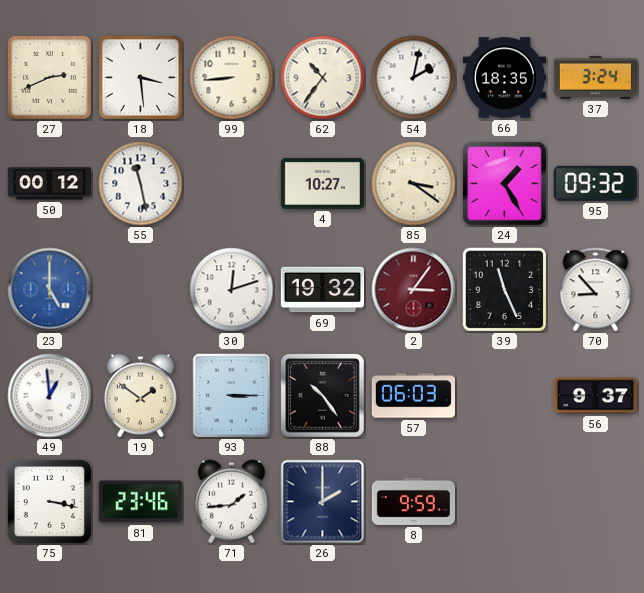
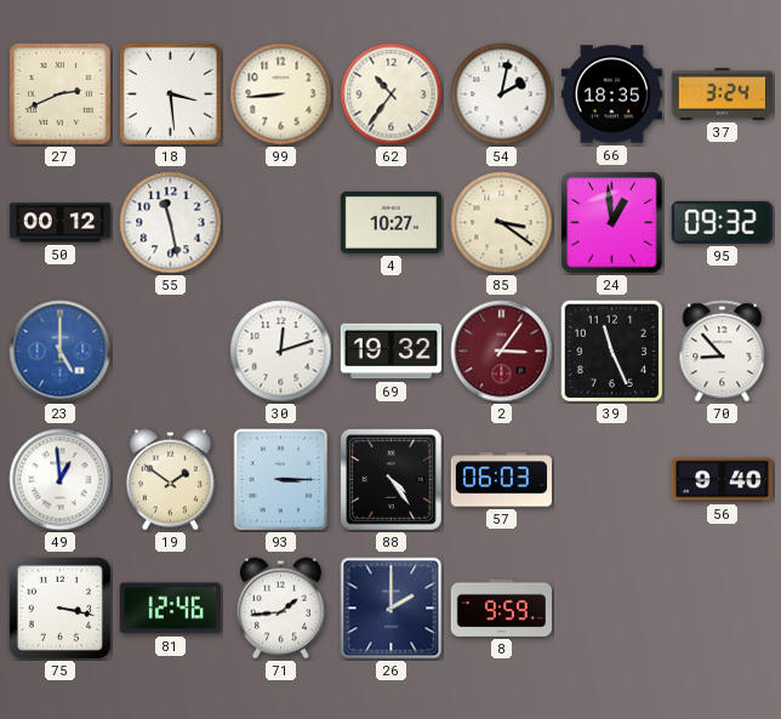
24: 1:25 -> 12:59 (612, 223)
88: 10:24 -> 4:24 (392, 480)
56: 9:37 -> 9:40 (722, 480)
81: 23:46 -> 12:46 (170, 609)
